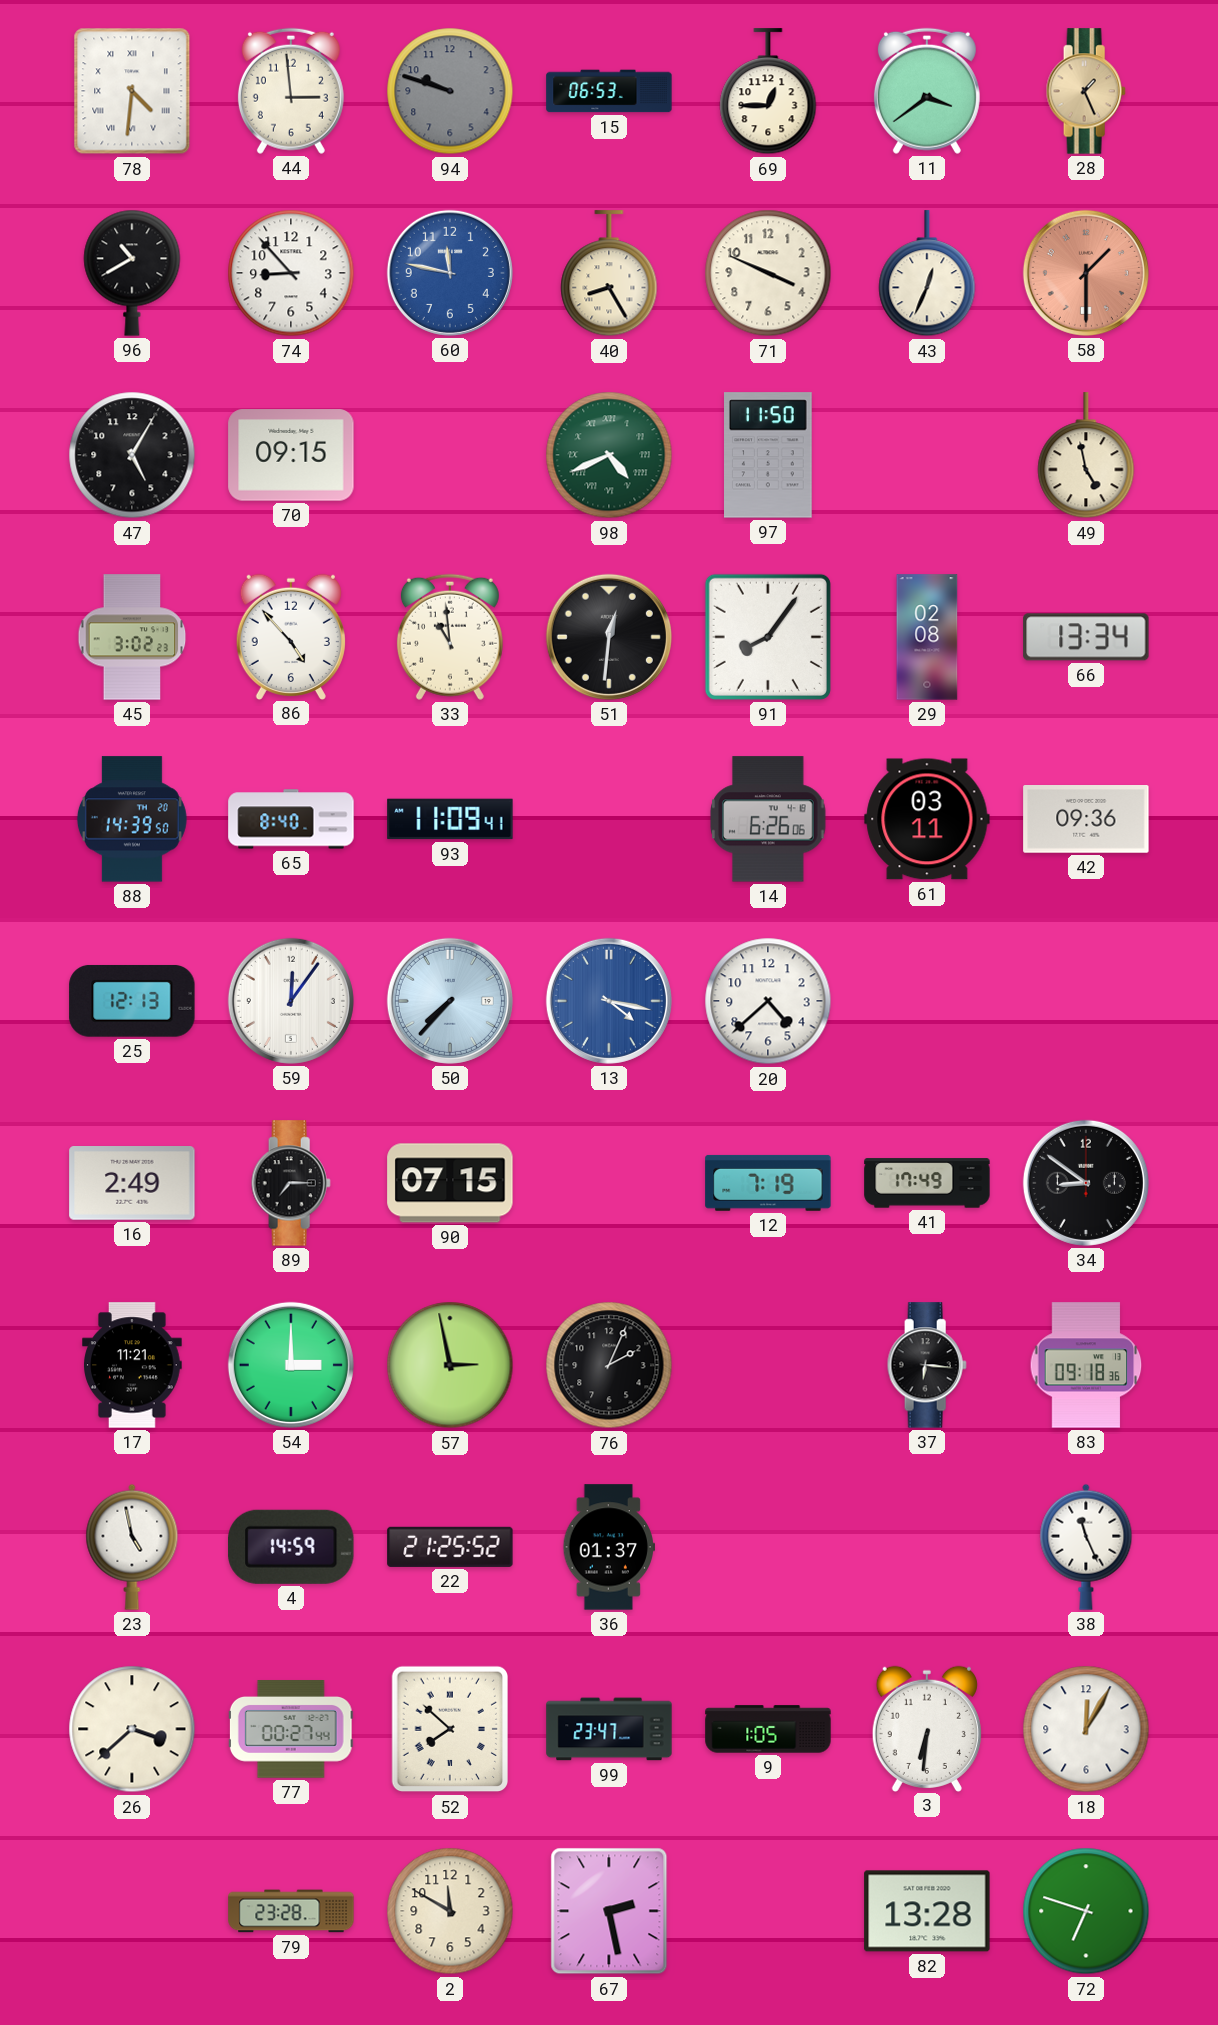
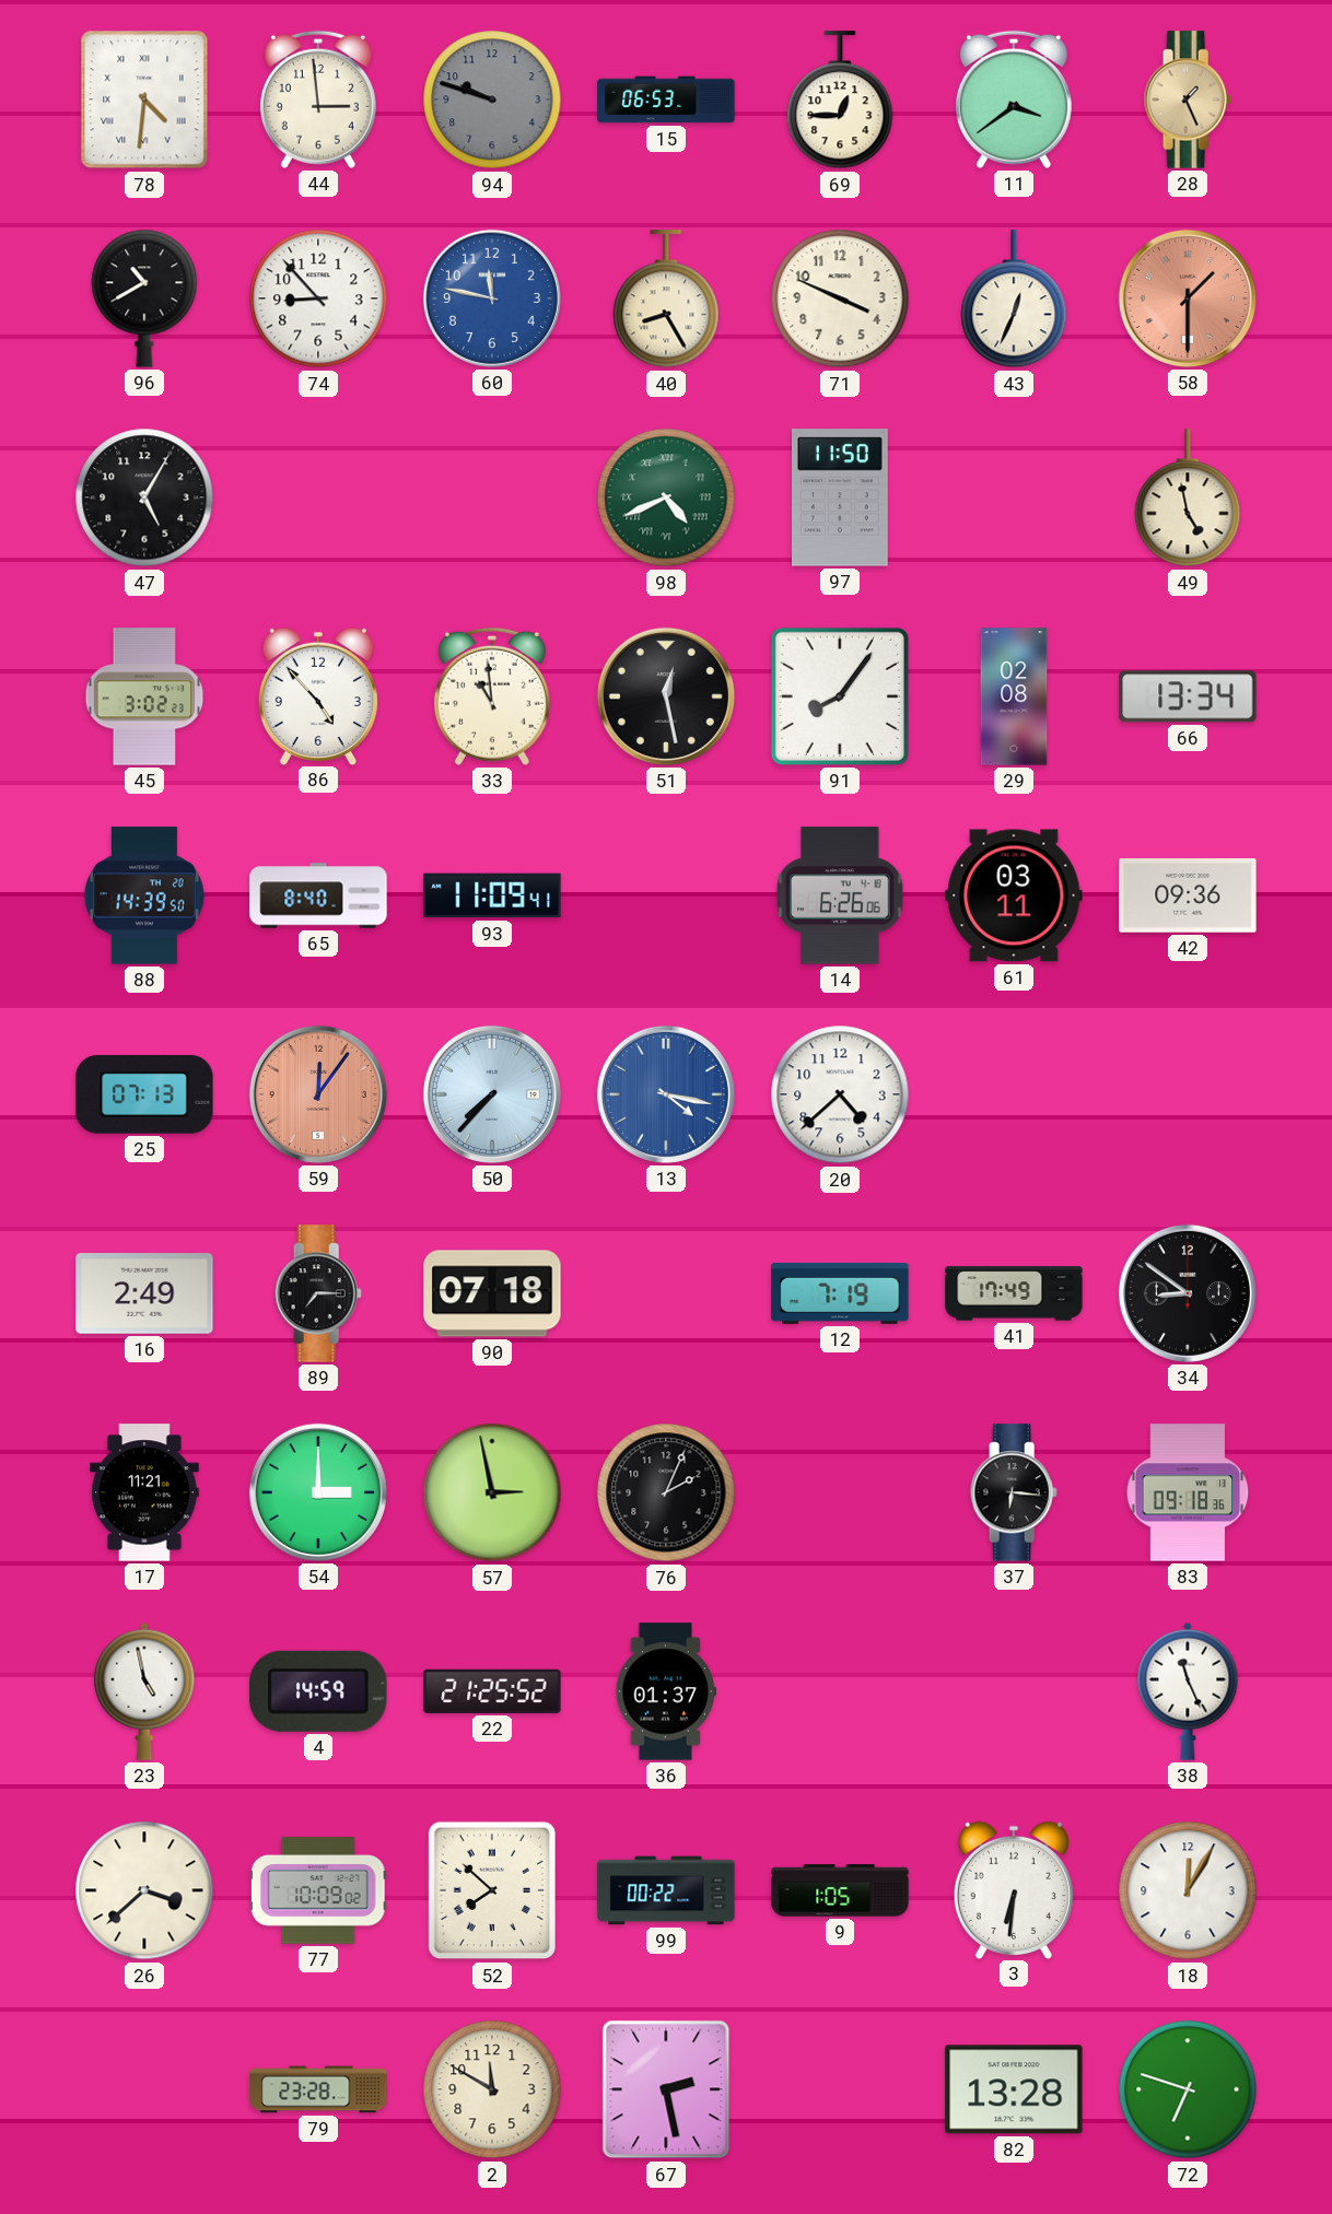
70: 09:15 -> none (291, 455)
51: 12:31 -> 12:28 (666, 696)
25: 12:13 -> 07:13 (144, 1094)
59 dial: white -> salmon (318, 1094)
90: 07:15 -> 07:18 (492, 1293)
77: 00:27 -> 10:09 (318, 1890)
99: 23:47 -> 00:22 (666, 1890)
